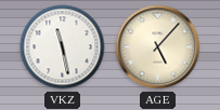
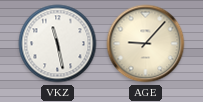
AGE: 5:07 -> 9:07 (146, 44)
